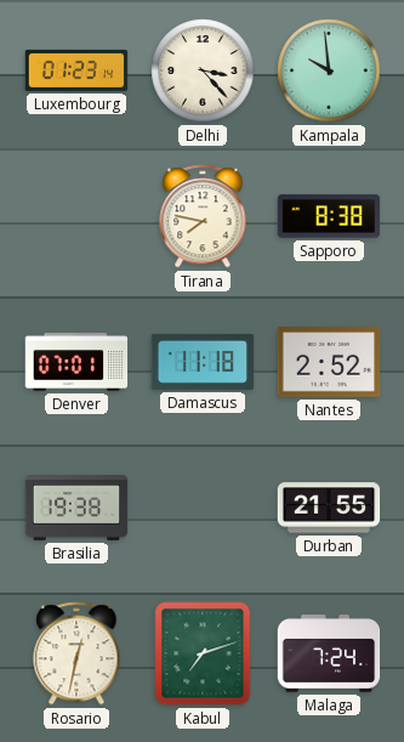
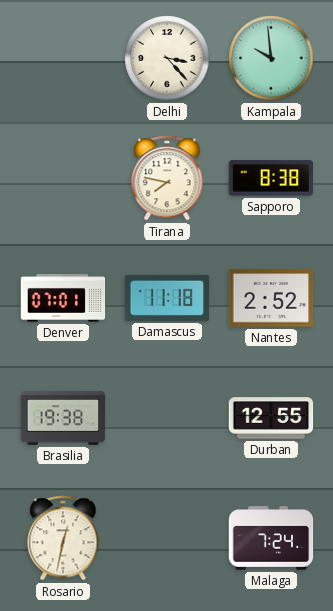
Luxembourg: 01:23 -> none (76, 70)
Durban: 21:55 -> 12:55 (271, 418)
Kabul: 7:12 -> none (203, 653)
